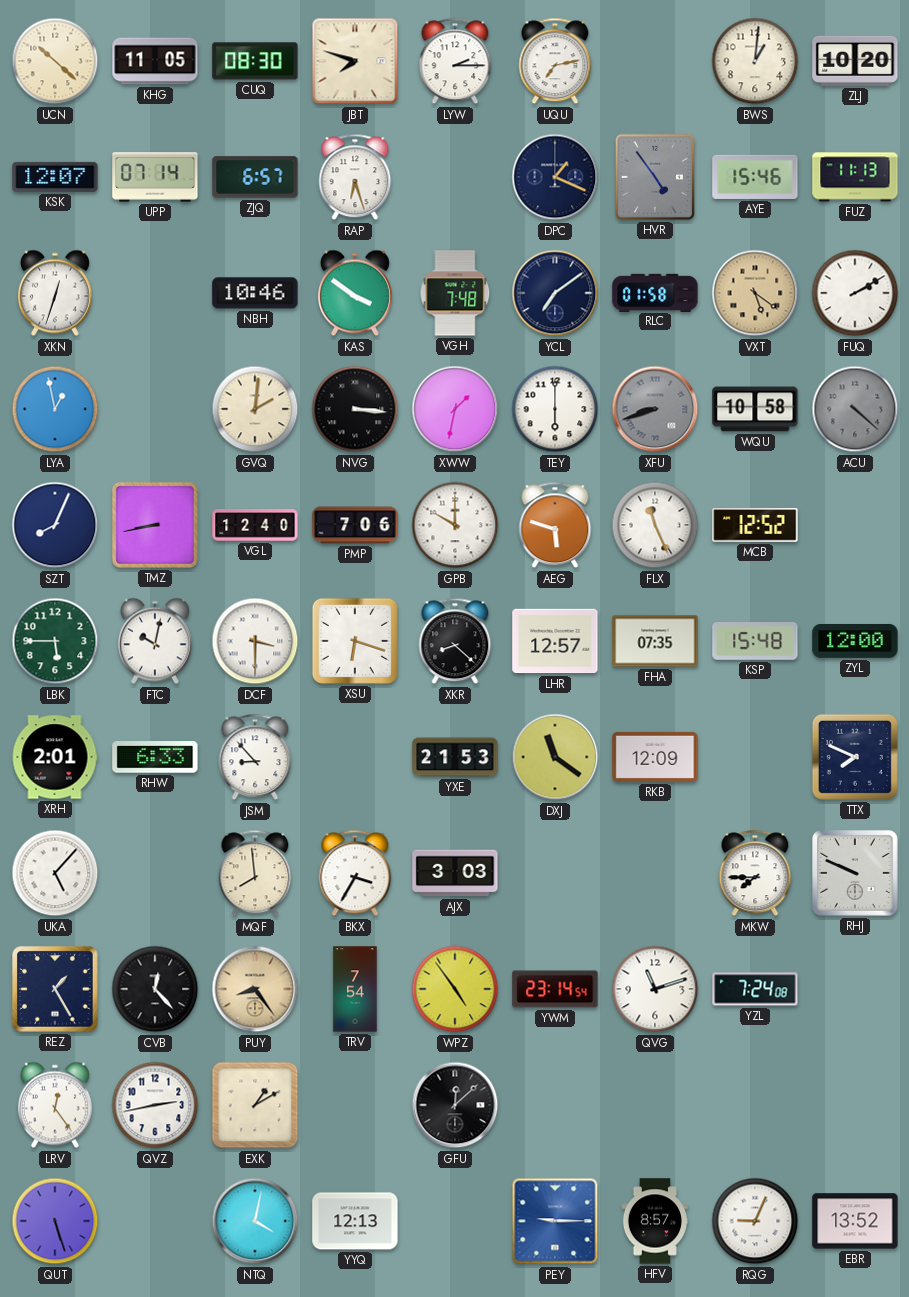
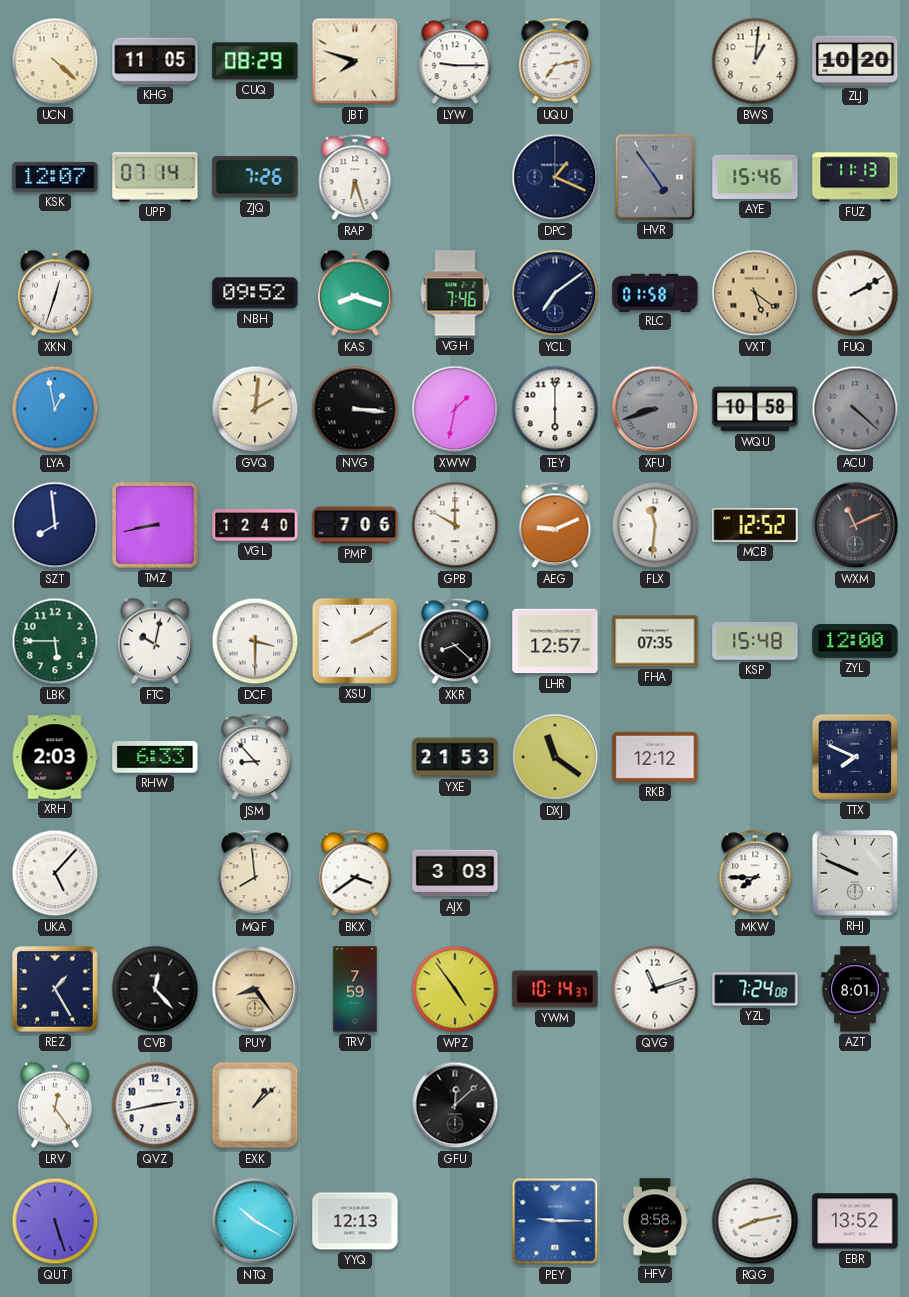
UCN: 10:22 -> 4:22 (55, 61)
CUQ: 08:30 -> 08:29 (255, 61)
LYW: 2:15 -> 9:15 (455, 61)
ZJQ: 6:57 -> 7:26 (255, 177)
NBH: 10:46 -> 09:52 (255, 293)
KAS: 3:51 -> 8:18 (355, 293)
VGH: 7:48 -> 7:46 (455, 293)
SZT: 8:04 -> 7:59 (55, 525)
AEG: 5:48 -> 9:11 (555, 525)
FLX: 11:26 -> 11:31 (655, 525)
WXM: none -> 11:11 (855, 525)
XSU: 6:18 -> 2:10 (355, 641)
XRH: 2:01 -> 2:03 (55, 757)
RKB: 12:09 -> 12:12 (655, 757)
BKX: 3:35 -> 3:39 (355, 873)
TRV: 7:54 -> 7:59 (355, 989)
YWM: 23:14 -> 10:14 (555, 989)
AZT: none -> 8:01 (855, 989)
EXK: 1:10 -> 1:08 (255, 1105)
NTQ: 4:02 -> 10:20 (255, 1221)
HFV: 8:57 -> 8:58 (654, 1221)
RQG: 9:04 -> 8:13 (755, 1221)
